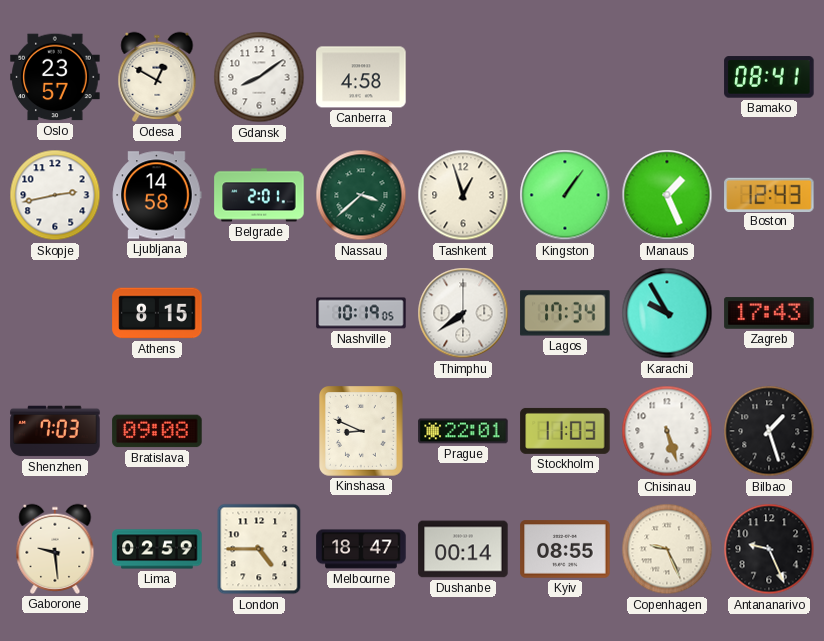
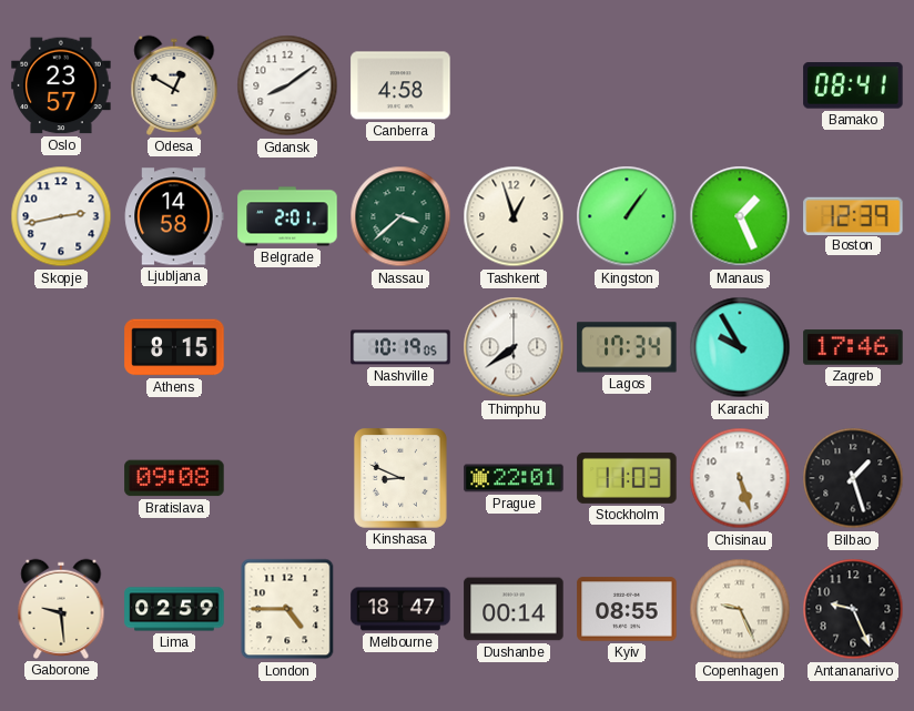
Boston: 12:43 -> 12:39 (853, 215)
Zagreb: 17:43 -> 17:46 (853, 347)
Shenzhen: 7:03 -> none (55, 431)
